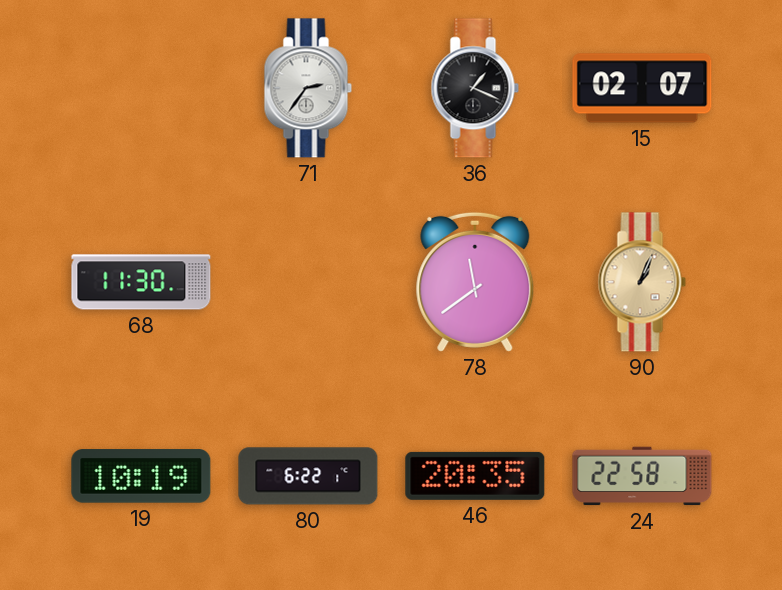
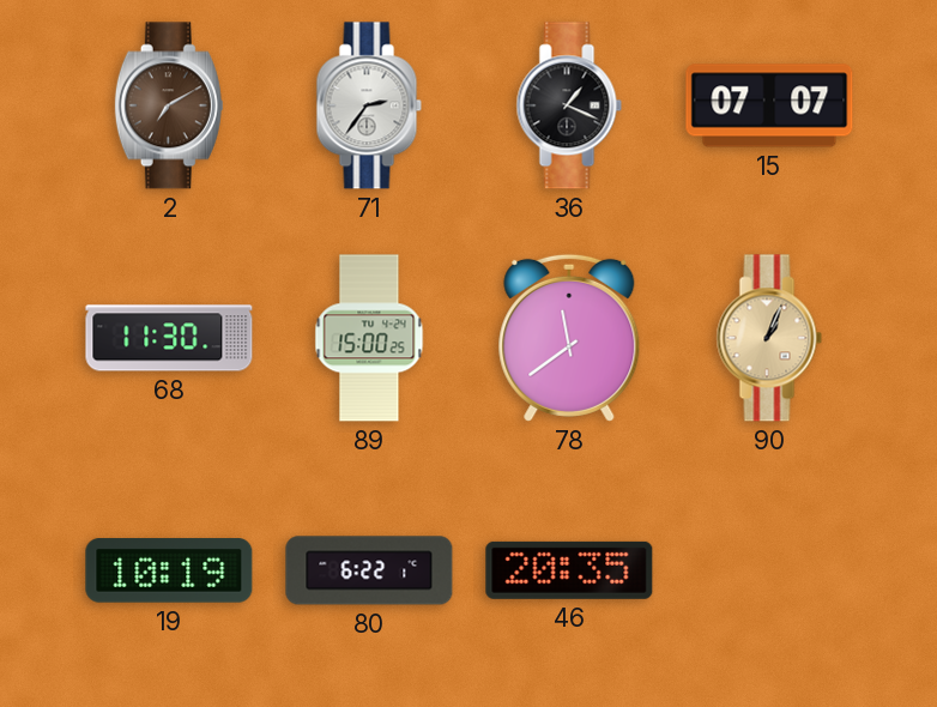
2: none -> 7:10 (169, 105)
15: 02:07 -> 07:07 (769, 105)
89: none -> 15:00 (369, 338)
24: 22:58 -> none (642, 476)
